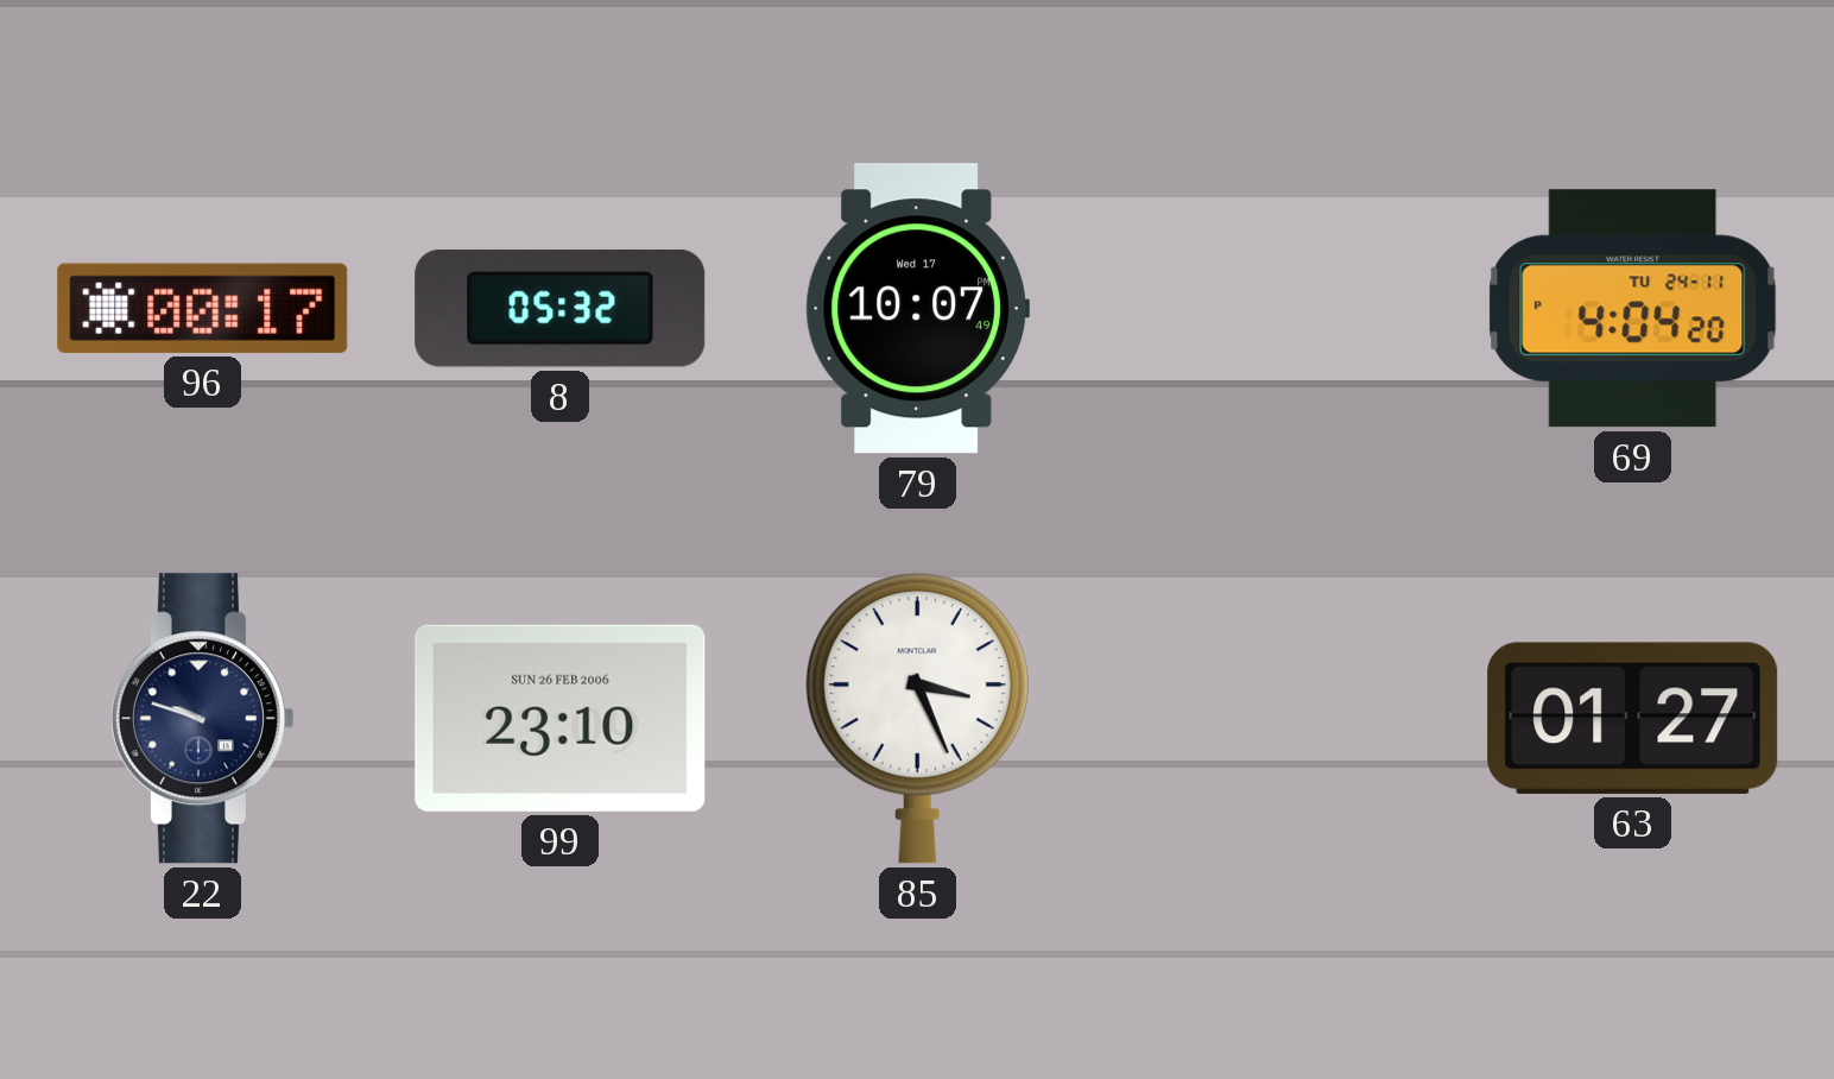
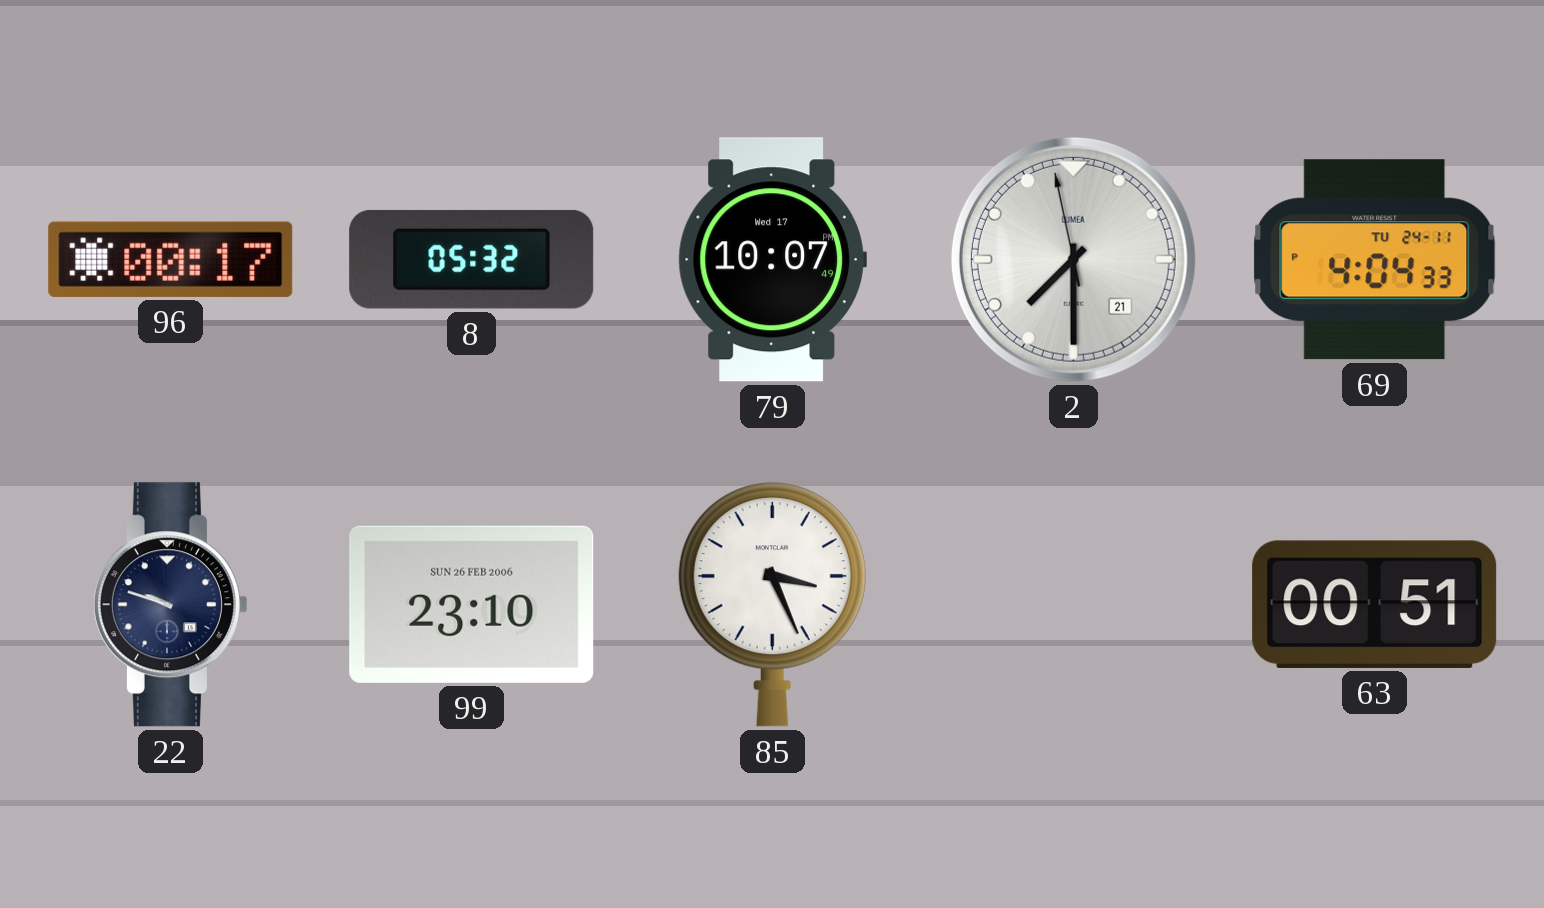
2: none -> 7:29 (1073, 259)
69: 4:04:20 PM -> 4:04:33 PM (1375, 260)
63: 01:27 -> 00:51 (1375, 604)
